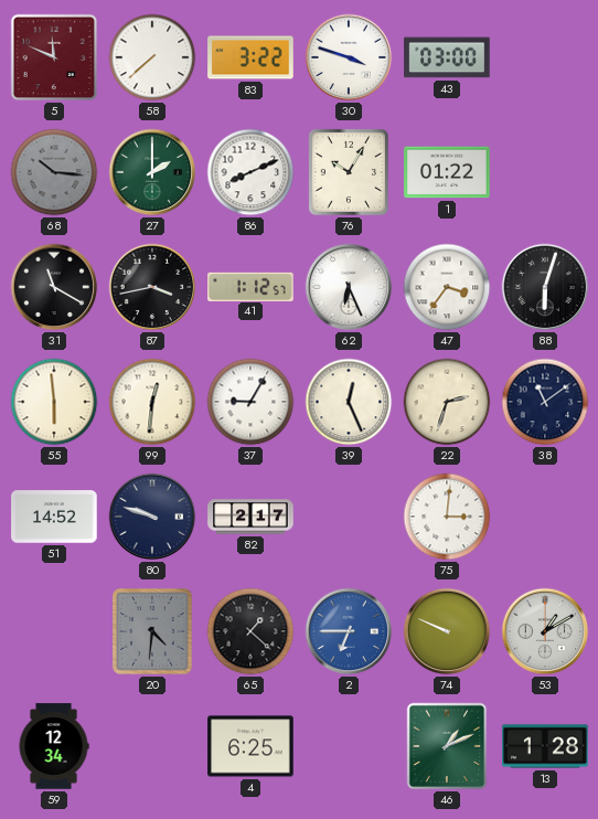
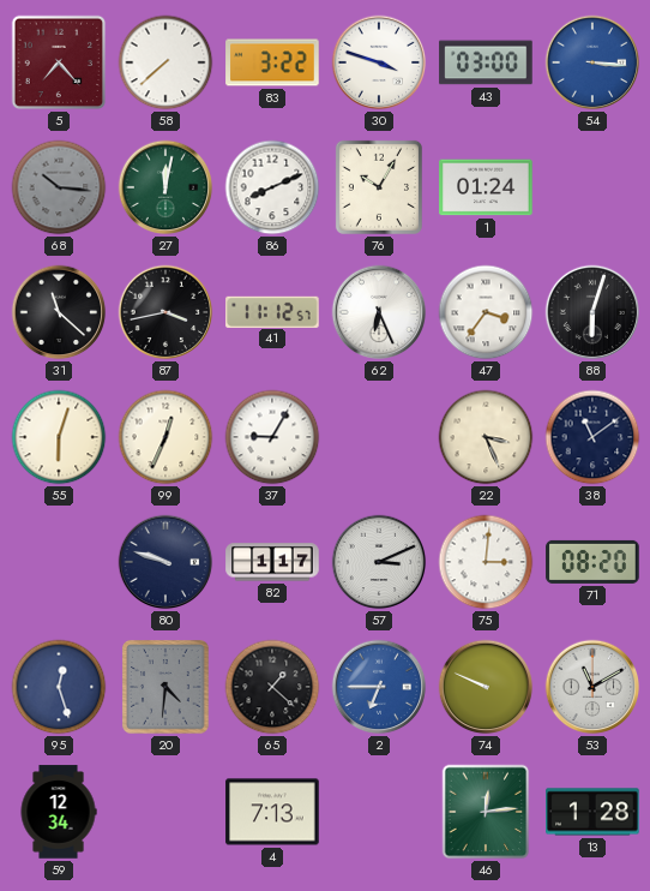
5: 11:49 -> 7:23 (59, 62)
54: none -> 3:16 (592, 62)
27: 2:00 -> 12:02 (165, 187)
1: 01:22 -> 01:24 (486, 187)
31: 11:20 -> 11:22 (59, 312)
41: 1:12 -> 11:12 (272, 311)
55: 5:59 -> 6:03 (59, 437)
99: 12:31 -> 12:34 (165, 437)
39: 12:26 -> none (349, 402)
22: 2:33 -> 3:26 (486, 437)
51: 14:52 -> none (54, 517)
82: 2:17 -> 1:17 (272, 562)
57: none -> 3:11 (379, 562)
71: none -> 08:20 (592, 562)
95: none -> 12:27 (59, 687)
53: 1:10 -> 11:10 (592, 687)
4: 6:25 -> 7:13 (272, 812)
46: 1:11 -> 12:14 (486, 812)
